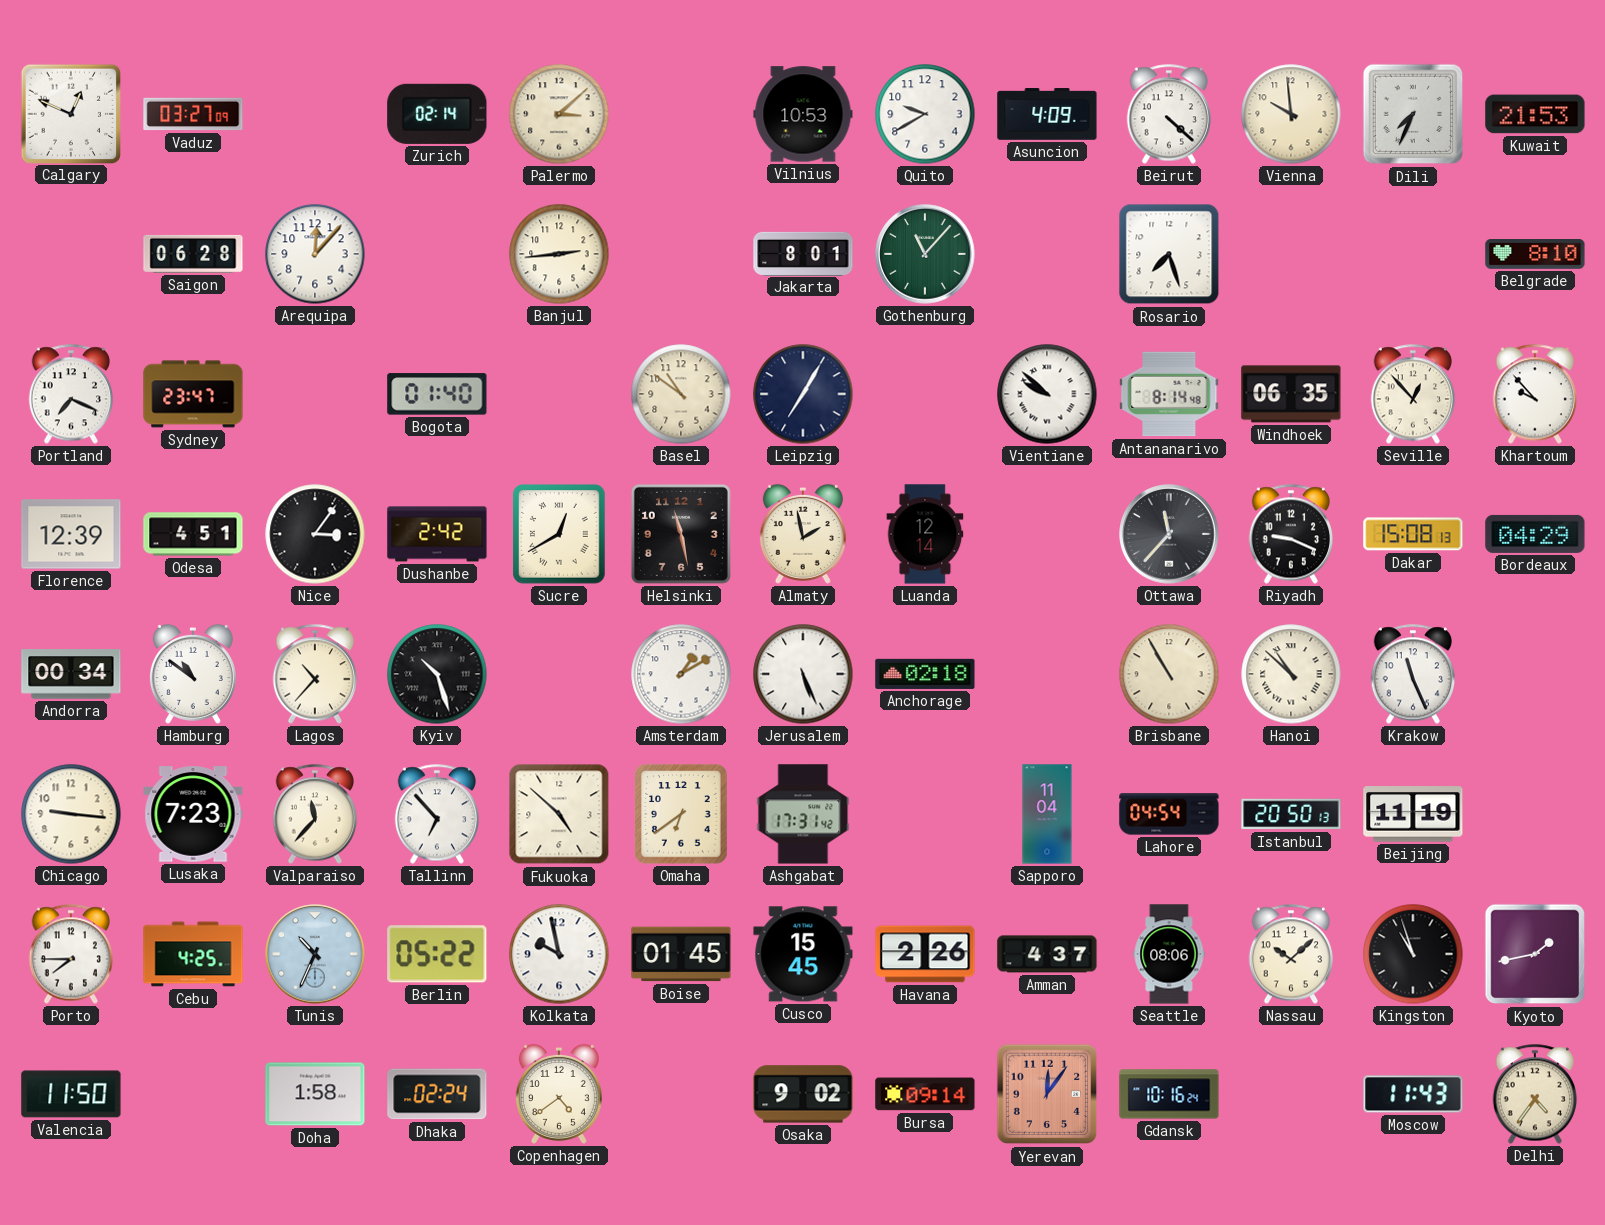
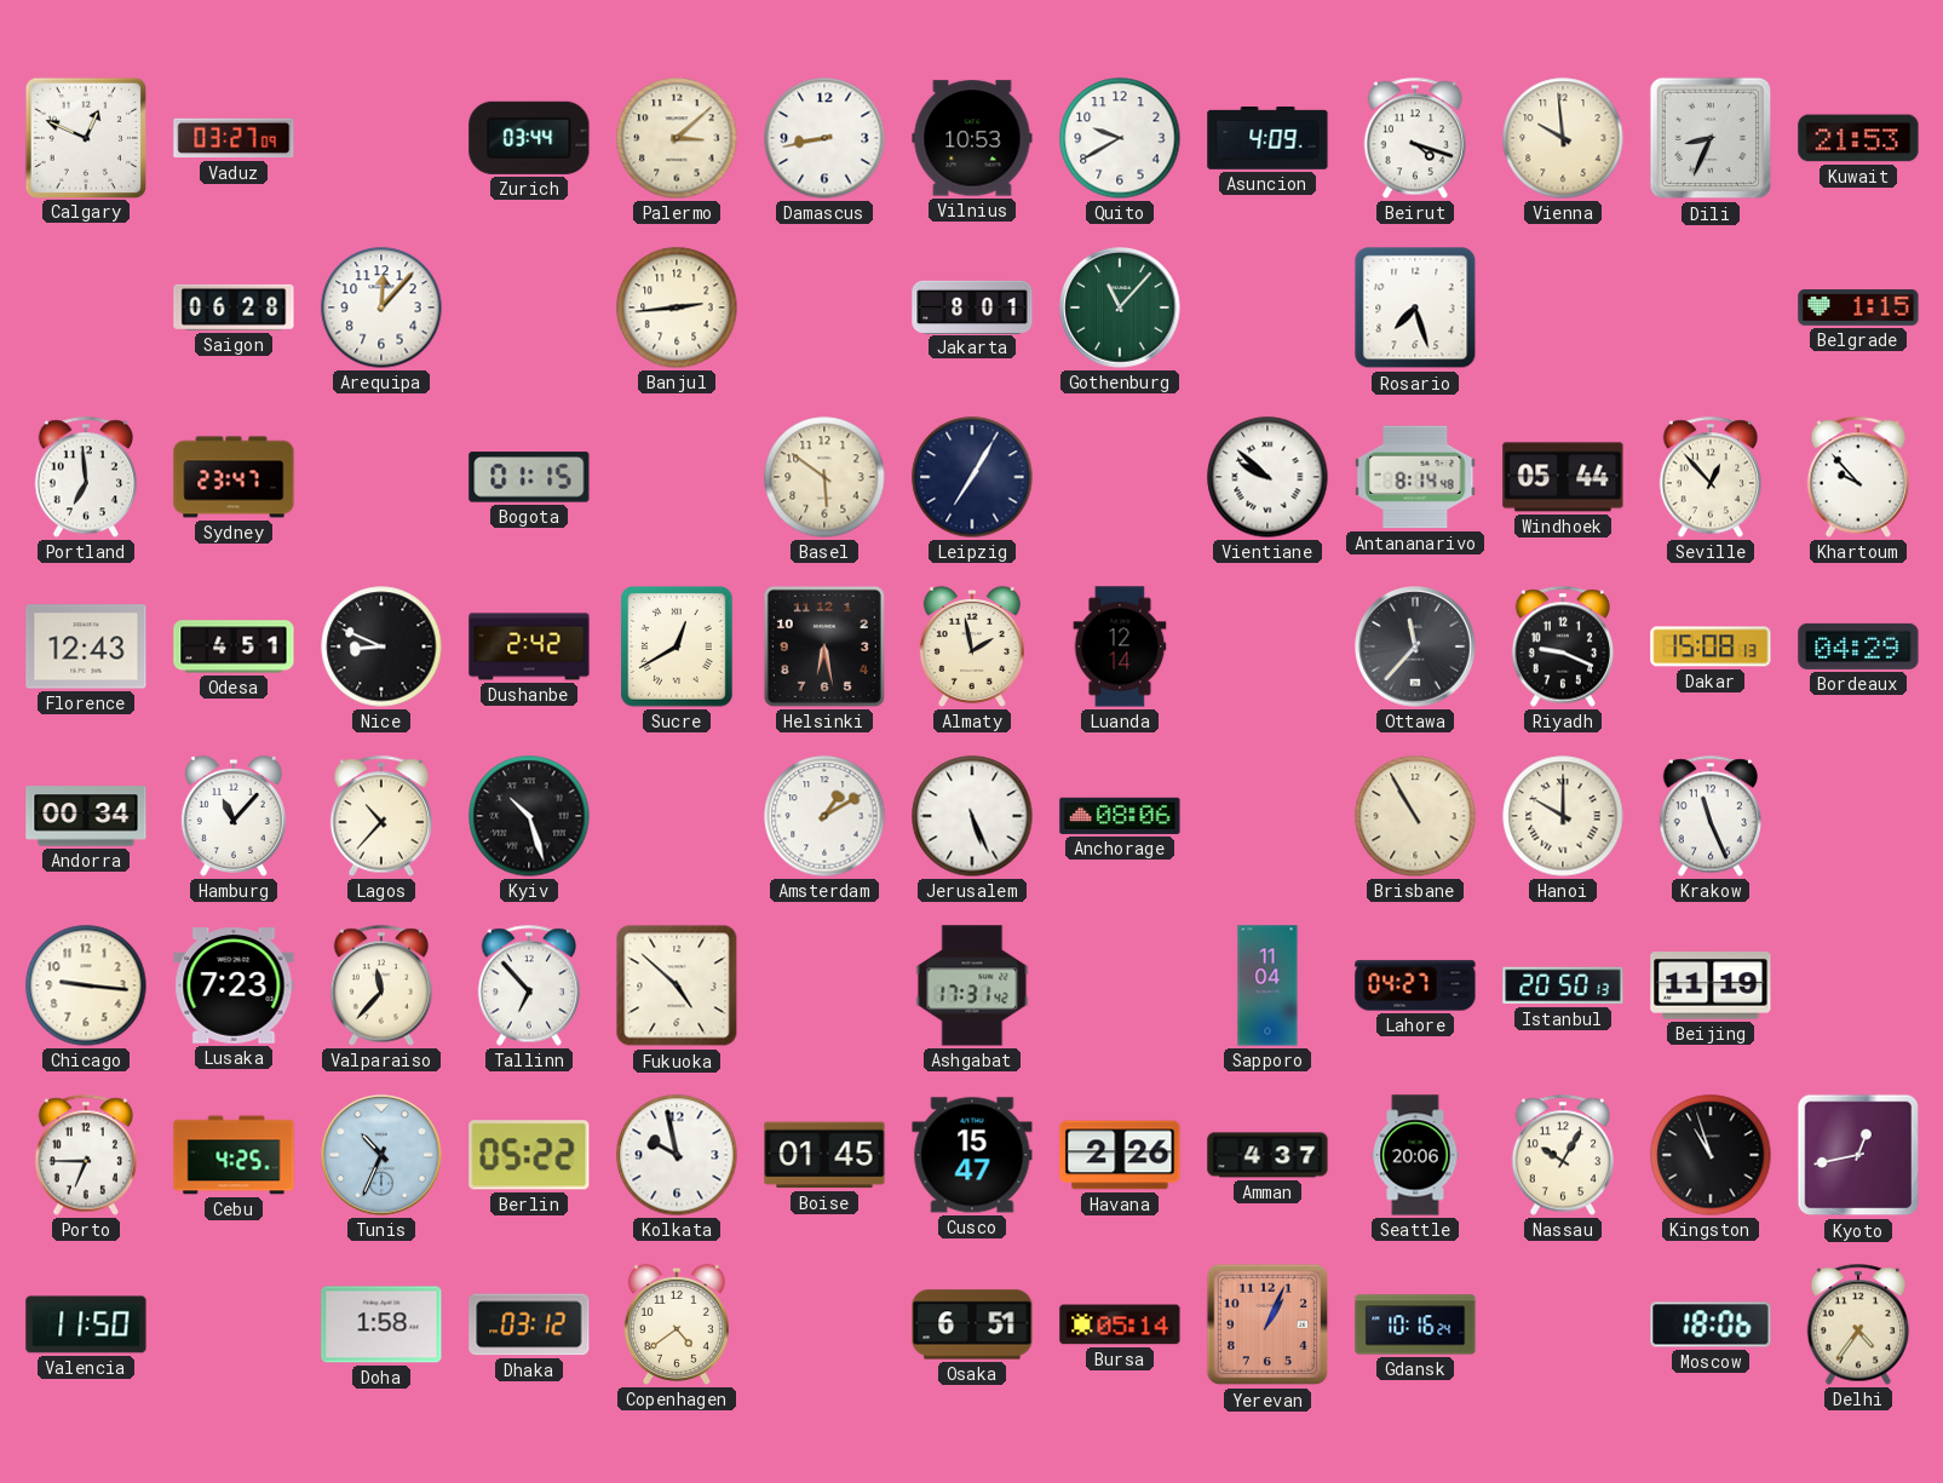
Zurich: 02:14 -> 03:44 (529, 138)
Damascus: none -> 8:43 (824, 138)
Beirut: 4:22 -> 4:18 (1415, 138)
Dili: 7:34 -> 8:34 (1711, 138)
Belgrade: 8:10 -> 1:15 (1858, 309)
Portland: 7:19 -> 6:59 (86, 477)
Bogota: 01:40 -> 01:15 (529, 477)
Basel: 10:51 -> 5:51 (824, 477)
Windhoek: 06:35 -> 05:44 (1563, 477)
Florence: 12:39 -> 12:43 (86, 646)
Nice: 3:06 -> 8:49 (381, 646)
Helsinki: 11:28 -> 6:28 (824, 646)
Hamburg: 10:51 -> 11:07 (234, 816)
Anchorage: 02:18 -> 08:06 (1120, 816)
Hanoi: 10:52 -> 10:00 (1563, 816)
Omaha: 6:39 -> none (681, 814)
Lahore: 04:54 -> 04:27 (1415, 985)
Porto: 7:45 -> 6:45 (86, 1155)
Cusco: 15:45 -> 15:47 (972, 1155)
Seattle: 08:06 -> 20:06 (1415, 1155)
Nassau: 10:08 -> 10:05 (1563, 1155)
Kyoto: 1:43 -> 12:43 (1858, 1155)
Dhaka: 02:24 -> 03:12 (529, 1324)
Osaka: 9:02 -> 6:51 (972, 1324)
Bursa: 09:14 -> 05:14 (1120, 1324)
Yerevan: 12:06 -> 1:04 (1267, 1324)
Moscow: 11:43 -> 18:06 (1711, 1324)
